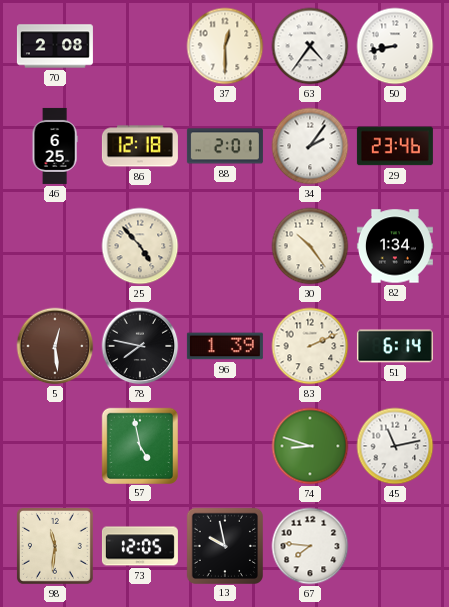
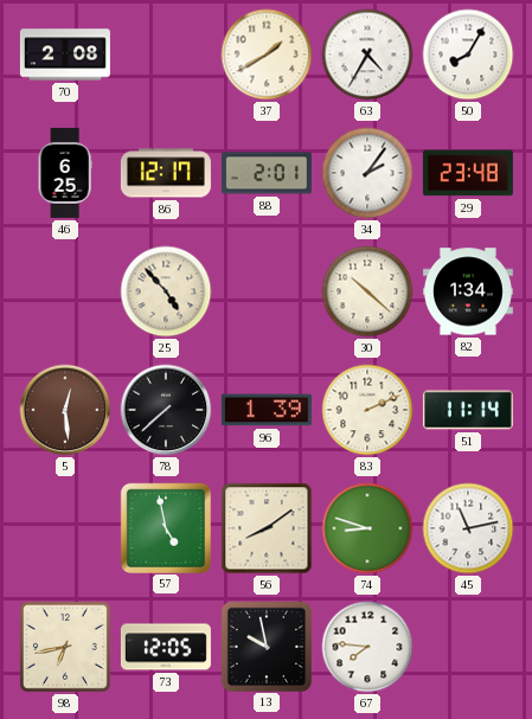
37: 12:30 -> 1:40 (267, 54)
63: 4:36 -> 4:35 (367, 54)
50: 8:43 -> 8:05 (468, 54)
86: 12:18 -> 12:17 (166, 173)
29: 23:46 -> 23:48 (468, 173)
30: 10:24 -> 10:22 (367, 291)
78: 7:47 -> 7:38 (166, 410)
51: 6:14 -> 11:14 (468, 410)
56: none -> 8:09 (267, 528)
98: 11:31 -> 6:43 (65, 647)
